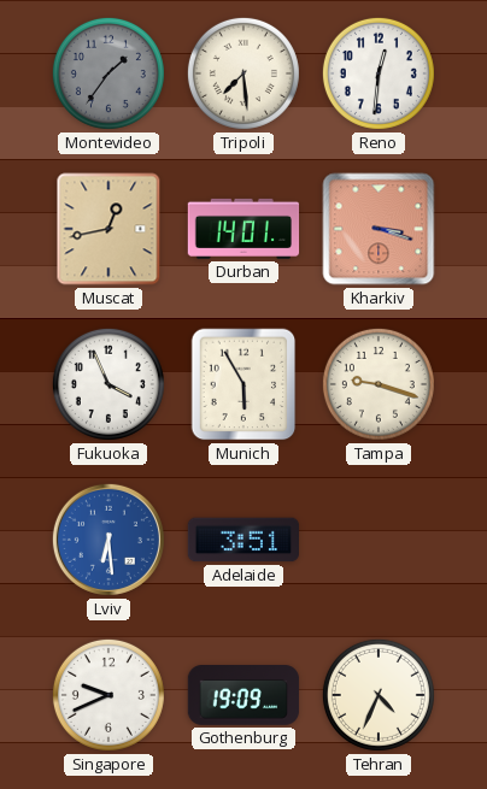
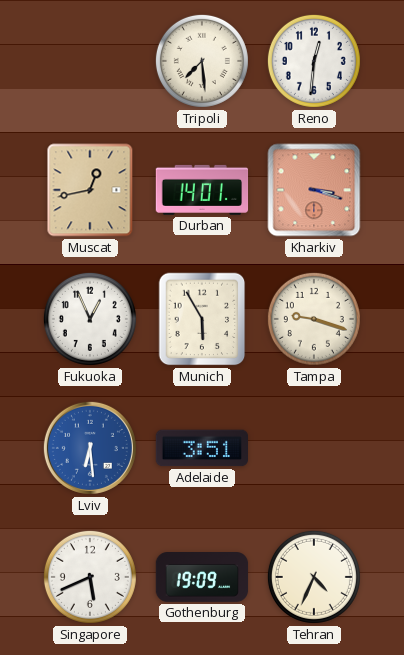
Montevideo: 1:36 -> none (108, 73)
Fukuoka: 3:56 -> 12:56 (90, 319)
Singapore: 9:41 -> 5:41 (90, 577)
